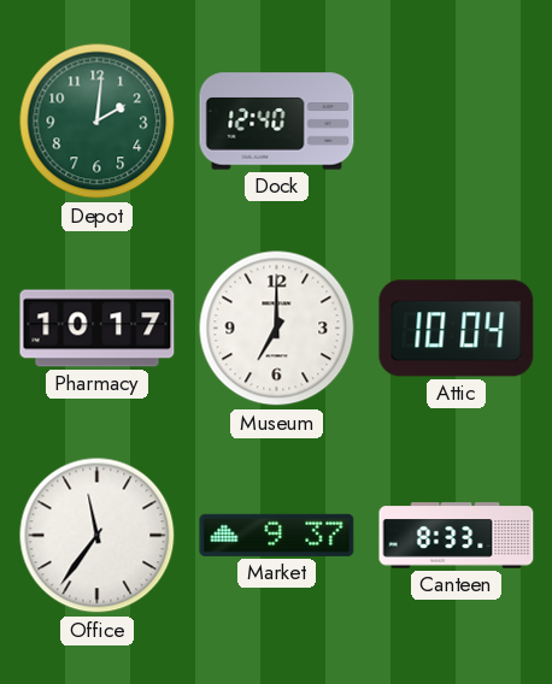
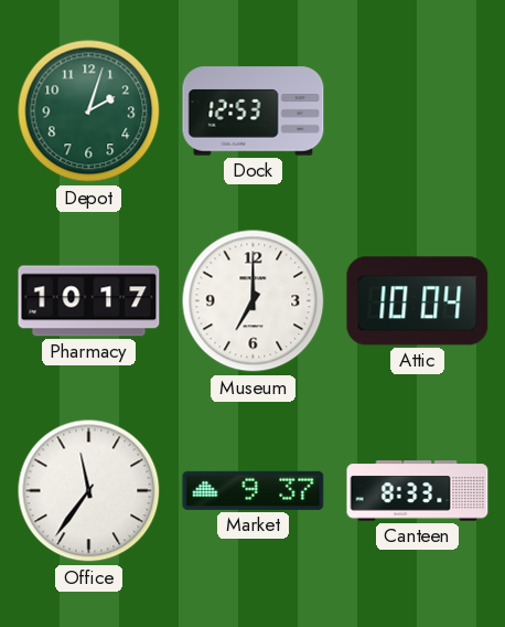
Depot: 2:01 -> 2:03 (89, 111)
Dock: 12:40 -> 12:53 (254, 111)
